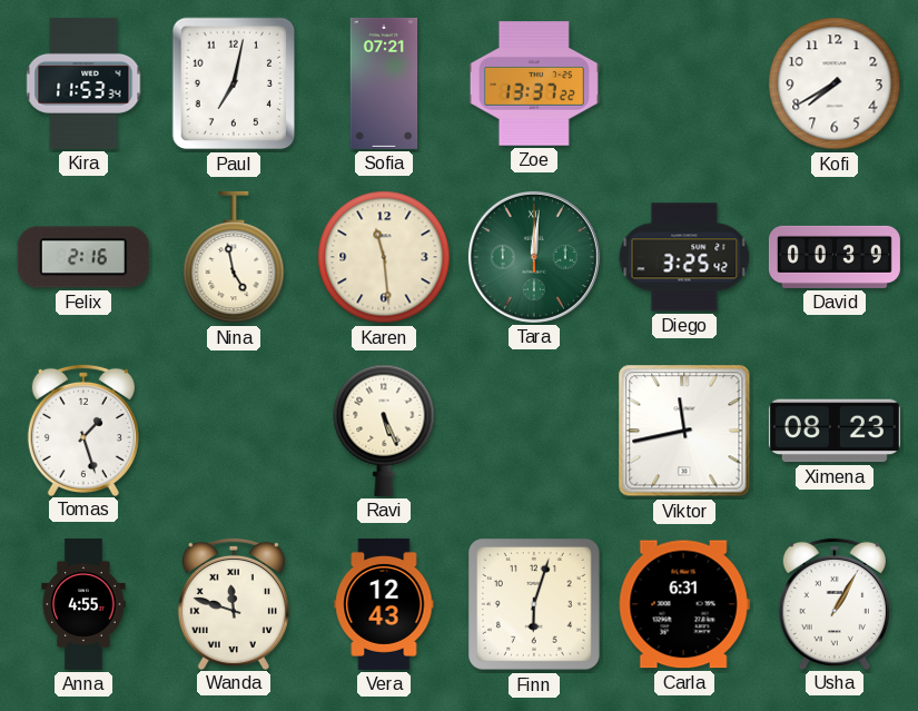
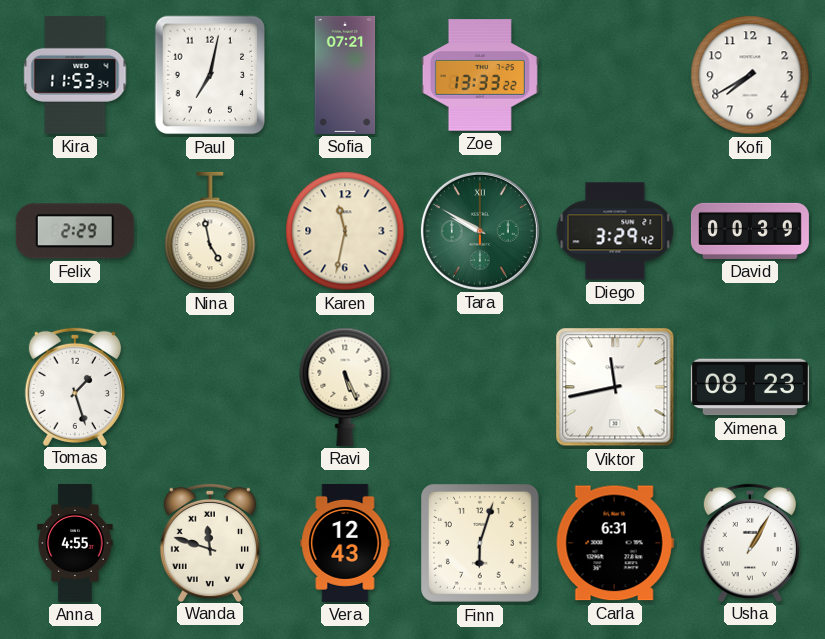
Zoe: 13:37 -> 13:33 (480, 75)
Felix: 2:16 -> 2:29 (75, 231)
Karen: 11:29 -> 11:32 (345, 231)
Tara: 12:01 -> 9:50 (480, 231)
Diego: 3:25 -> 3:29 (615, 231)
